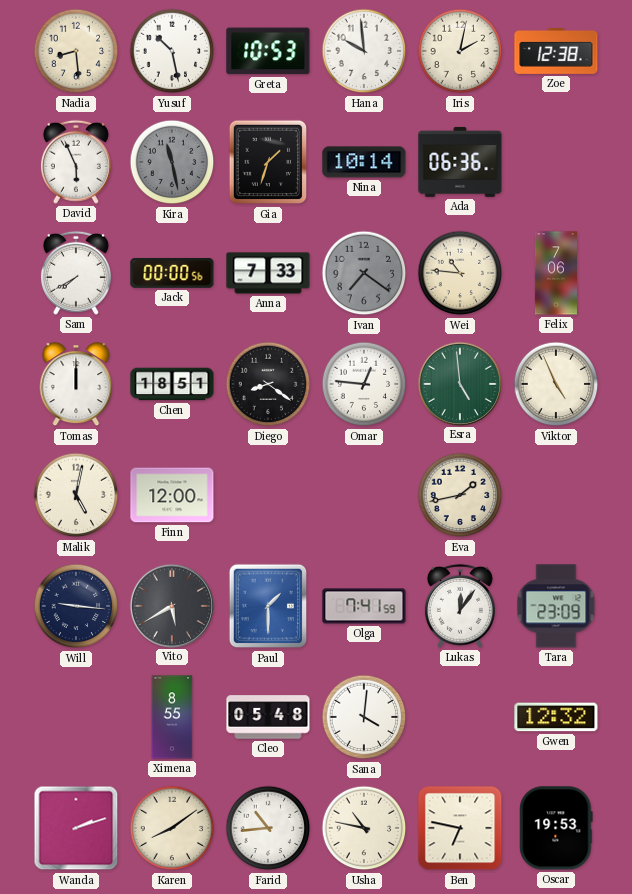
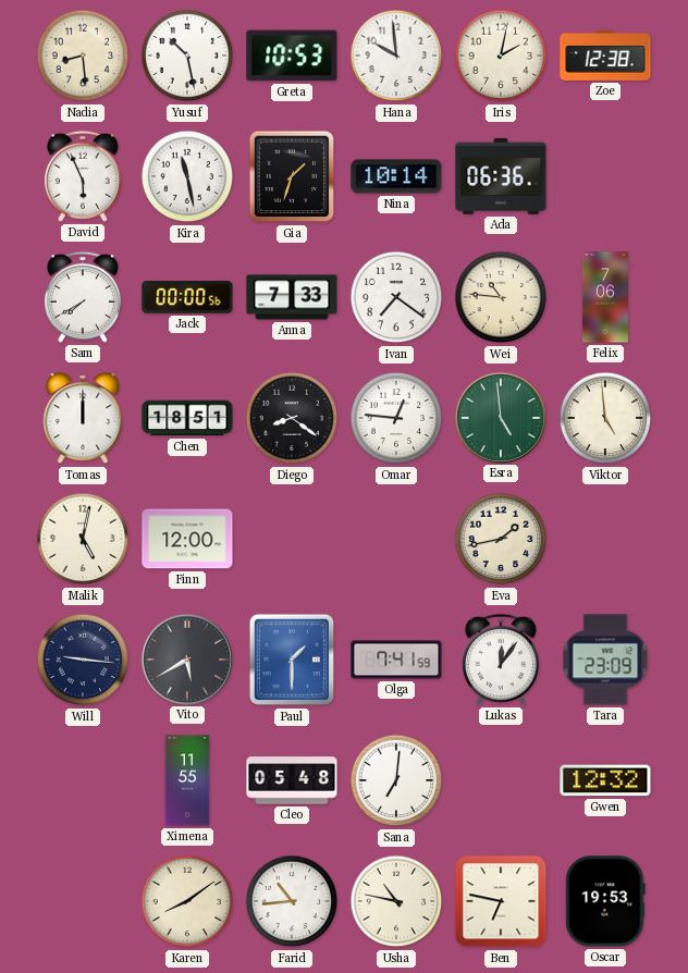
Kira dial: grey -> white (187, 176)
Ivan dial: grey -> white (396, 297)
Viktor: 4:56 -> 4:59 (605, 418)
Ximena: 8:55 -> 11:55 (187, 780)
Sana: 4:01 -> 7:01 (396, 780)
Wanda: 2:12 -> none (76, 828)
